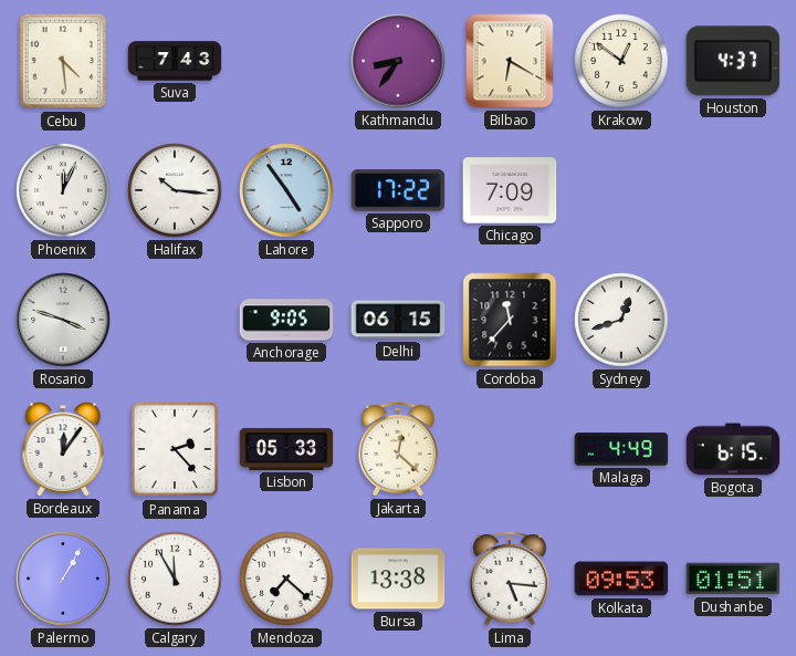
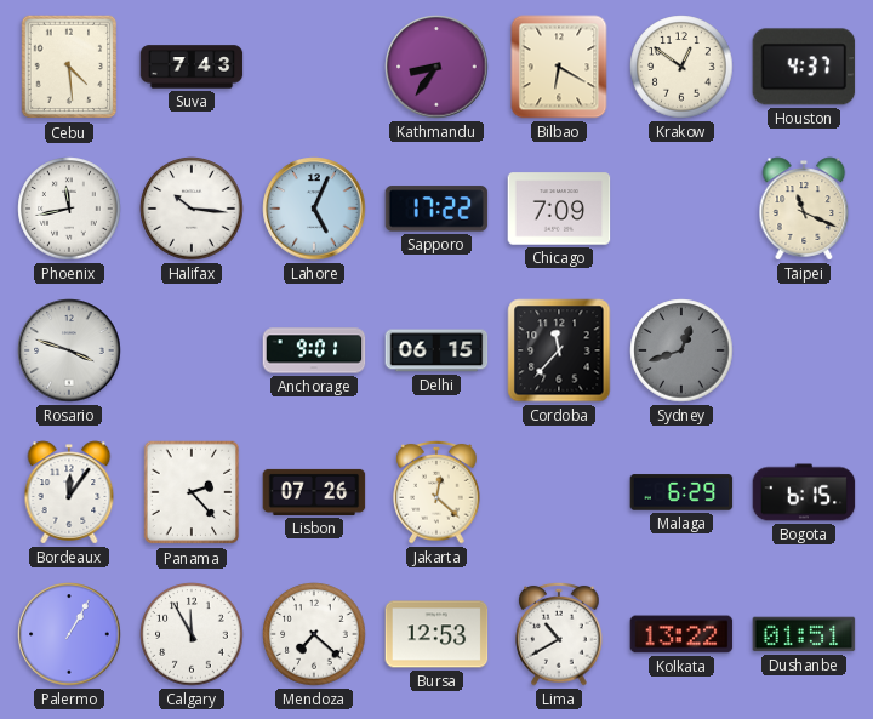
Phoenix: 12:04 -> 11:43 (69, 209)
Lahore: 4:54 -> 5:04 (314, 209)
Taipei: none -> 11:19 (804, 209)
Anchorage: 9:05 -> 9:01 (314, 350)
Sydney dial: white -> grey (681, 350)
Lisbon: 05:33 -> 07:26 (314, 492)
Malaga: 4:49 -> 6:29 (681, 492)
Bursa: 13:38 -> 12:53 (436, 634)
Lima: 5:16 -> 10:40 (559, 634)
Kolkata: 09:53 -> 13:22 (681, 634)
